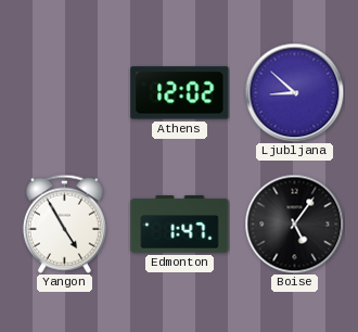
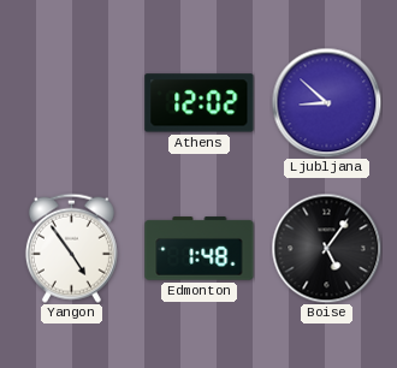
Yangon: 4:55 -> 4:54 (71, 248)
Edmonton: 1:47 -> 1:48 (200, 249)
